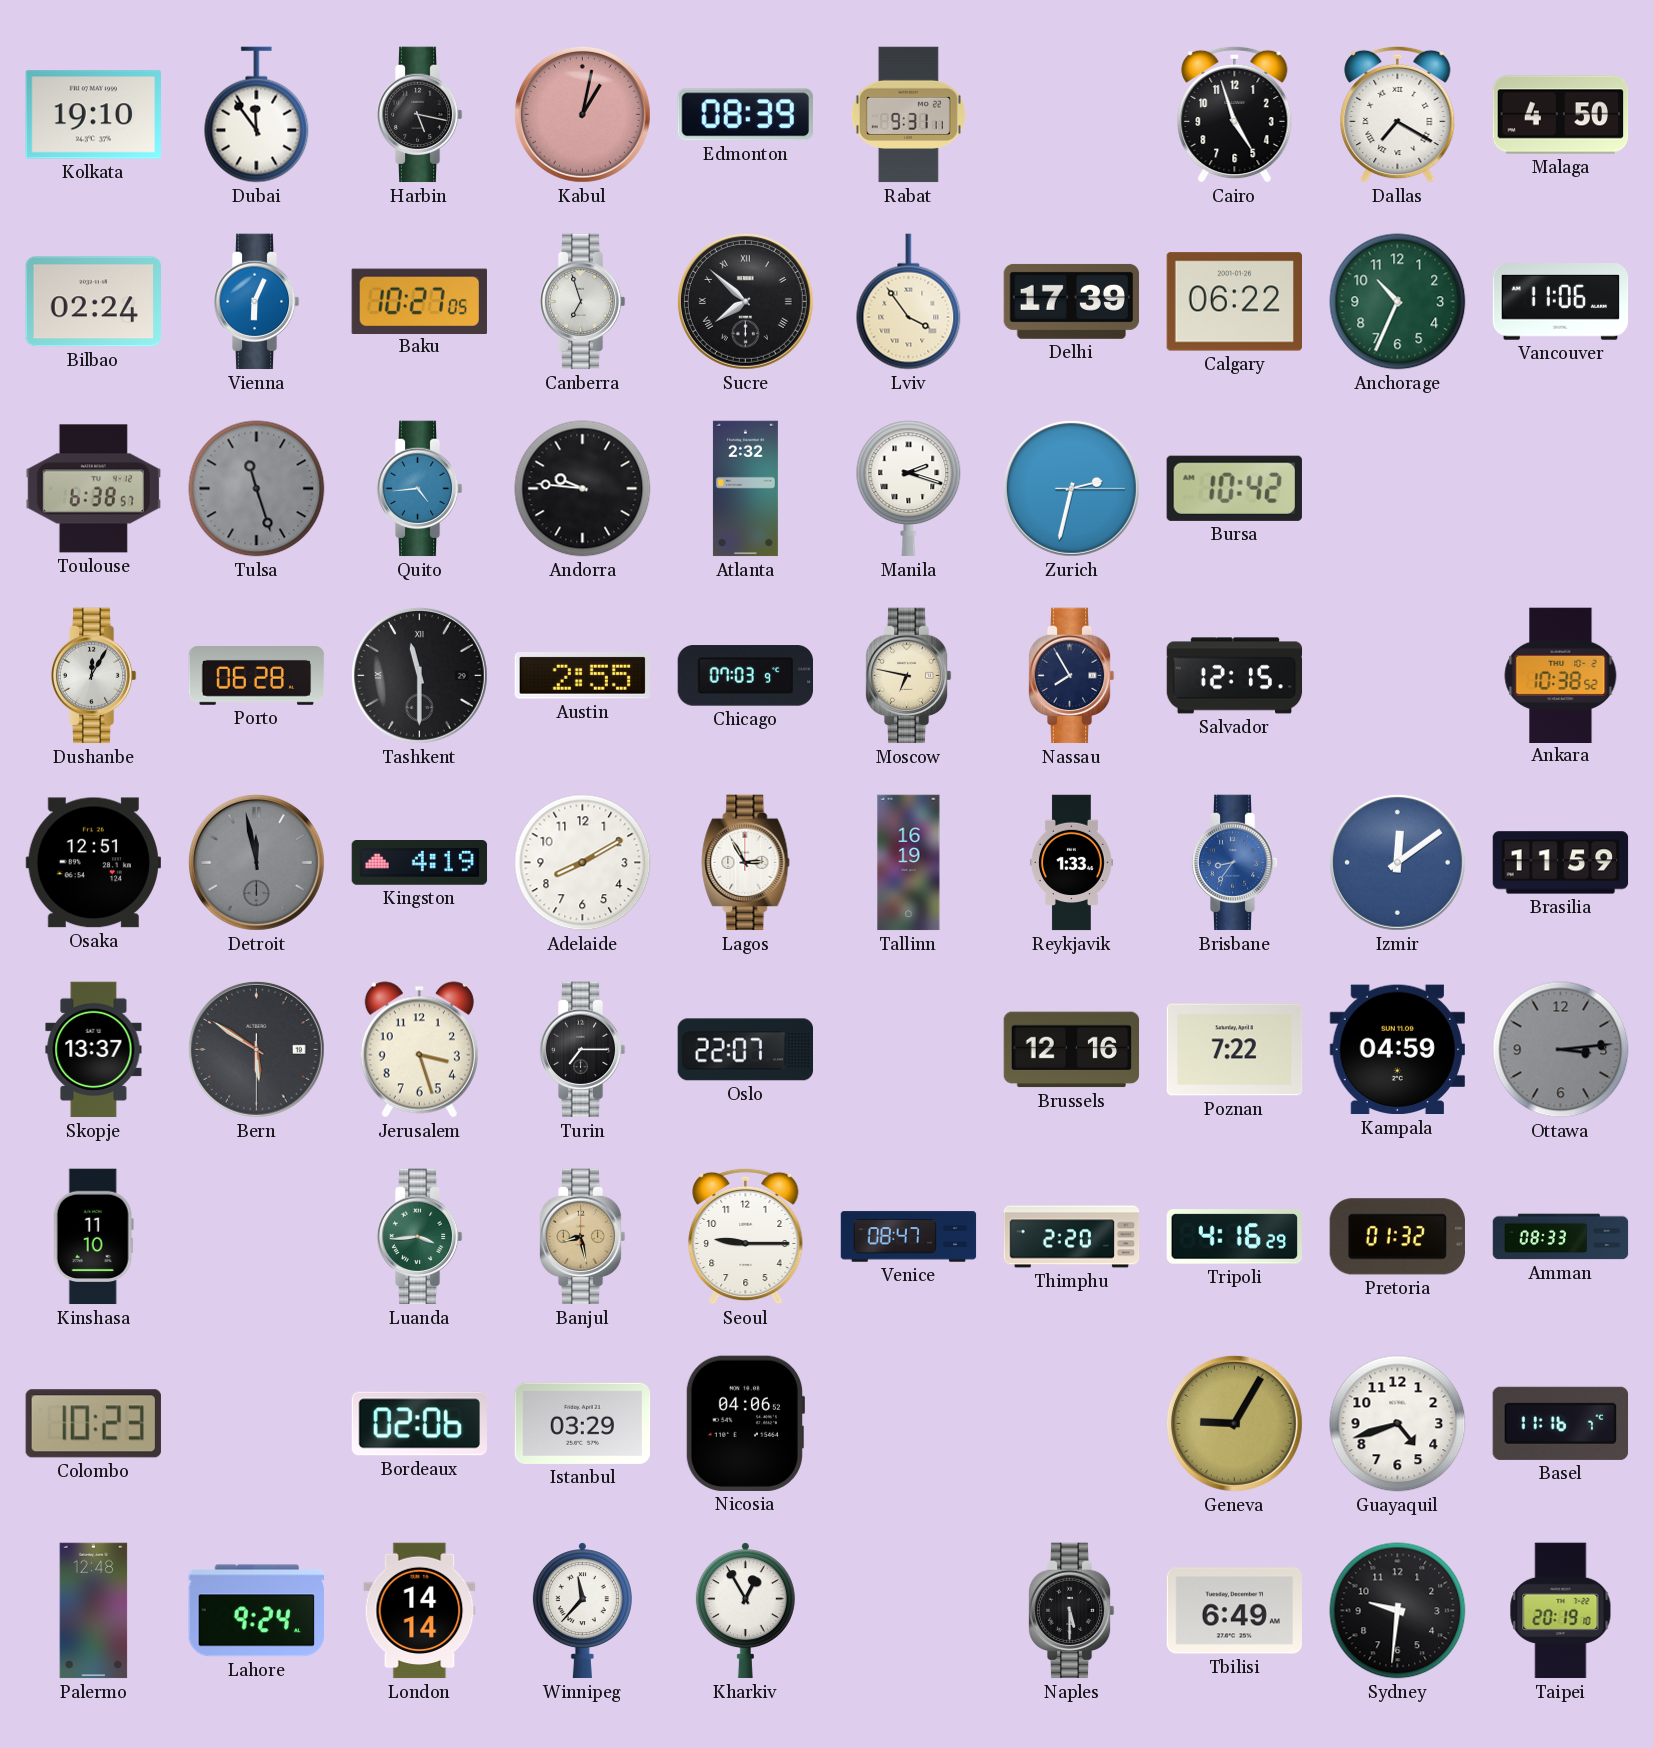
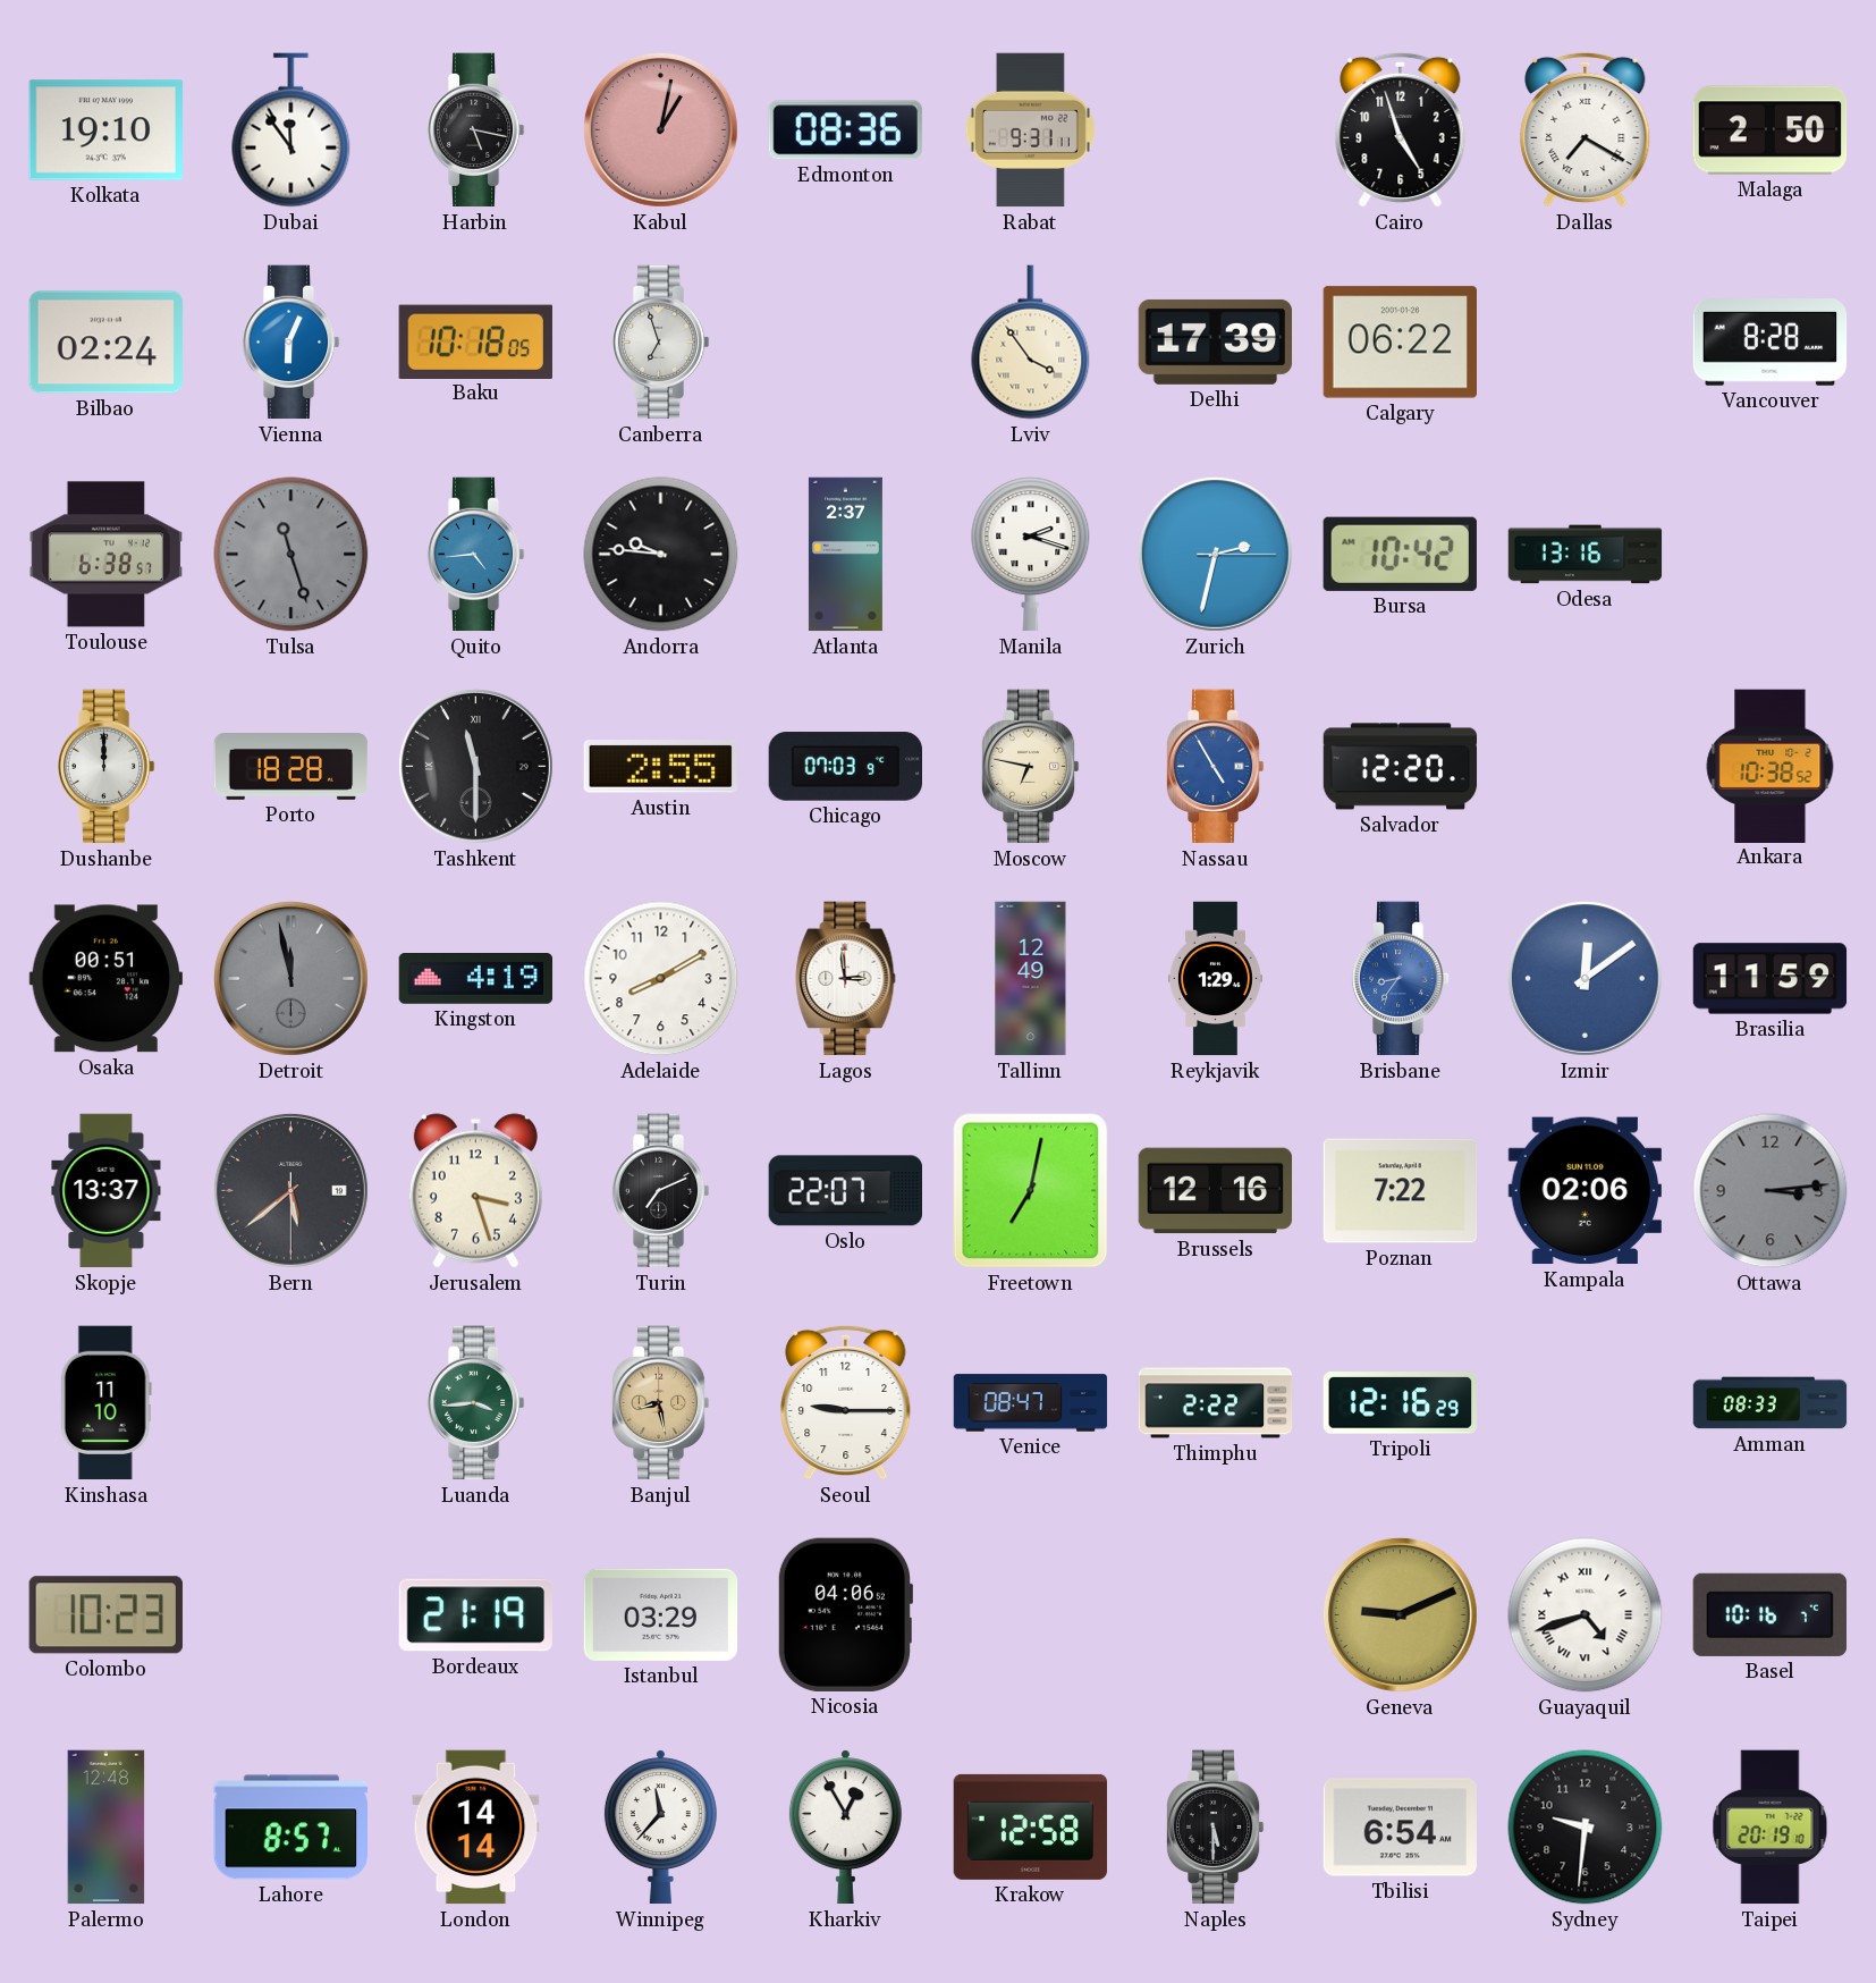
Edmonton: 08:39 -> 08:36 (845, 130)
Malaga: 4:50 -> 2:50 (1771, 130)
Baku: 10:27 -> 10:18 (475, 341)
Sucre: 7:52 -> none (745, 301)
Anchorage: 10:34 -> none (1398, 302)
Vancouver: 11:06 -> 8:28 (1771, 343)
Atlanta: 2:32 -> 2:37 (845, 555)
Odesa: none -> 13:16 (1586, 555)
Dushanbe: 12:05 -> 12:00 (105, 767)
Porto: 06:28 -> 18:28 (291, 767)
Nassau: 7:55 -> 4:55 (1215, 767)
Nassau dial: navy -> blue (1215, 767)
Salvador: 12:15 -> 12:20 (1401, 767)
Osaka: 12:51 -> 00:51 (105, 979)
Lagos: 2:55 -> 2:59 (846, 979)
Tallinn: 16:19 -> 12:49 (1031, 979)
Reykjavik: 1:33 -> 1:29 (1215, 979)
Bern: 5:50 -> 5:38 (290, 1190)
Turin: 7:15 -> 7:11 (660, 1191)
Freetown: none -> 7:02 (1031, 1191)
Kampala: 04:59 -> 02:06 (1585, 1191)
Thimphu: 2:20 -> 2:22 (1216, 1403)
Tripoli: 4:16 -> 12:16 (1401, 1403)
Pretoria: 01:32 -> none (1397, 1237)
Bordeaux: 02:06 -> 21:19 (475, 1615)
Geneva: 9:05 -> 9:11 (1400, 1614)
Guayaquil numerals: Arabic -> Roman (1586, 1615)
Basel: 11:16 -> 10:16 (1769, 1614)
Lahore: 9:24 -> 8:57 (290, 1828)
Krakow: none -> 12:58 (1031, 1826)
Tbilisi: 6:49 -> 6:54 (1400, 1828)
